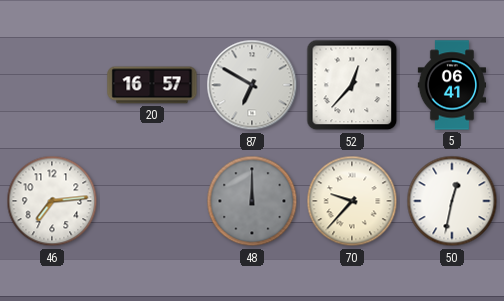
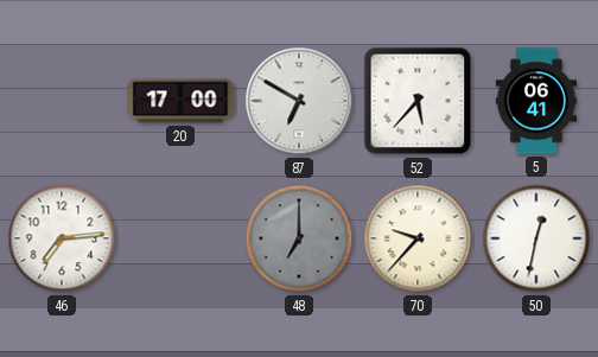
20: 16:57 -> 17:00 (180, 101)
52: 12:37 -> 5:37 (418, 101)
48: 12:00 -> 7:00 (299, 238)
